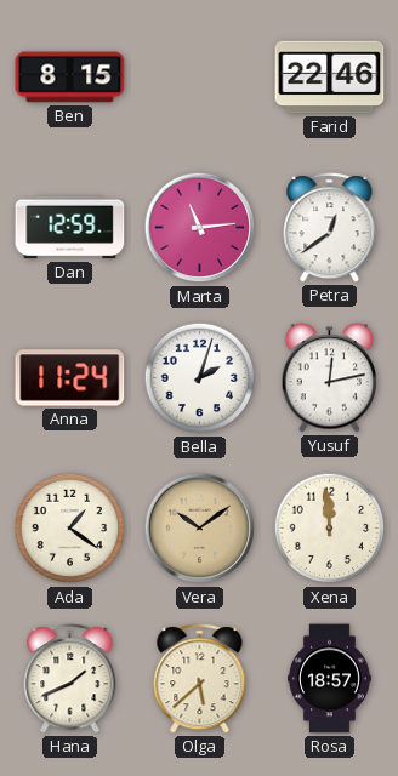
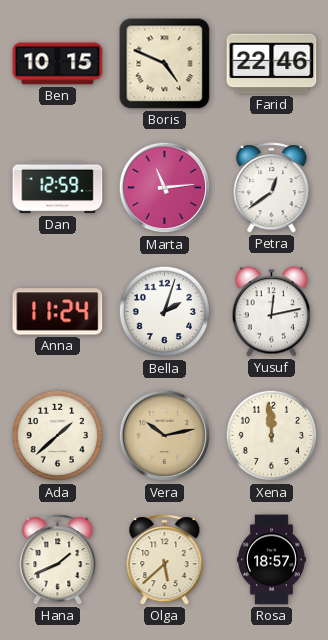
Ben: 8:15 -> 10:15 (58, 64)
Boris: none -> 4:49 (165, 64)
Ada: 1:21 -> 1:38 (58, 436)
Vera: 10:09 -> 10:13 (165, 436)
